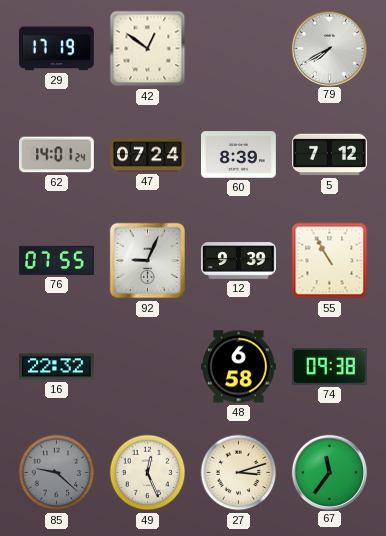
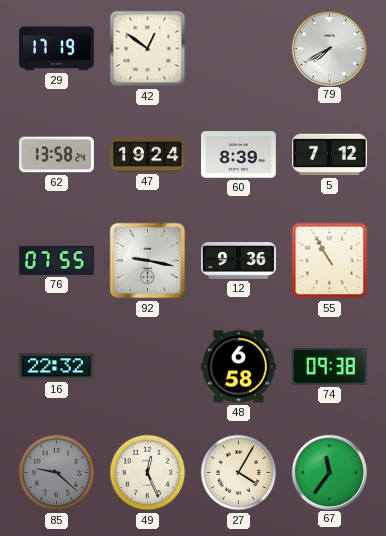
62: 14:01 -> 13:58 (57, 155)
47: 07:24 -> 19:24 (148, 155)
92: 9:04 -> 9:17 (148, 261)
12: 9:39 -> 9:36 (239, 261)
27: 3:12 -> 4:05 (239, 473)
